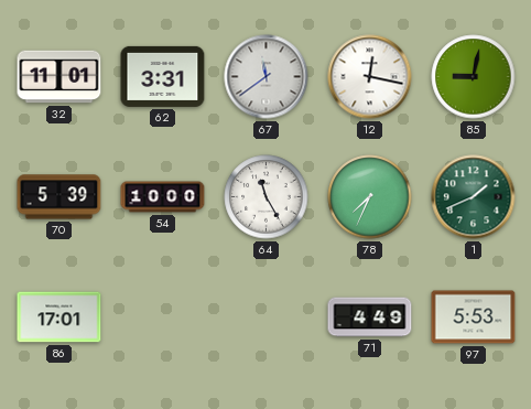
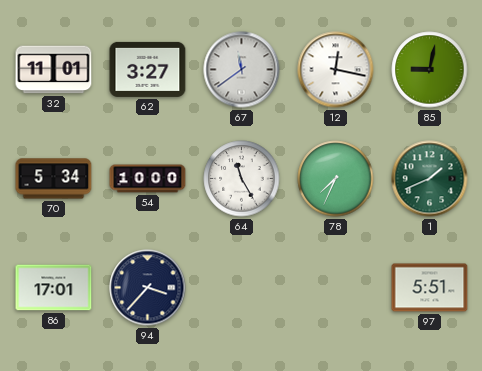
62: 3:31 -> 3:27 (148, 69)
70: 5:39 -> 5:34 (54, 179)
94: none -> 3:37 (148, 288)
71: 4:49 -> none (370, 317)
97: 5:53 -> 5:51 (430, 288)
